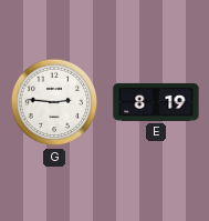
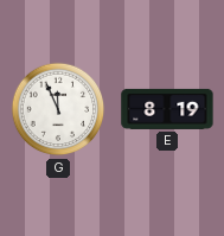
G: 2:46 -> 11:56 (58, 109)
